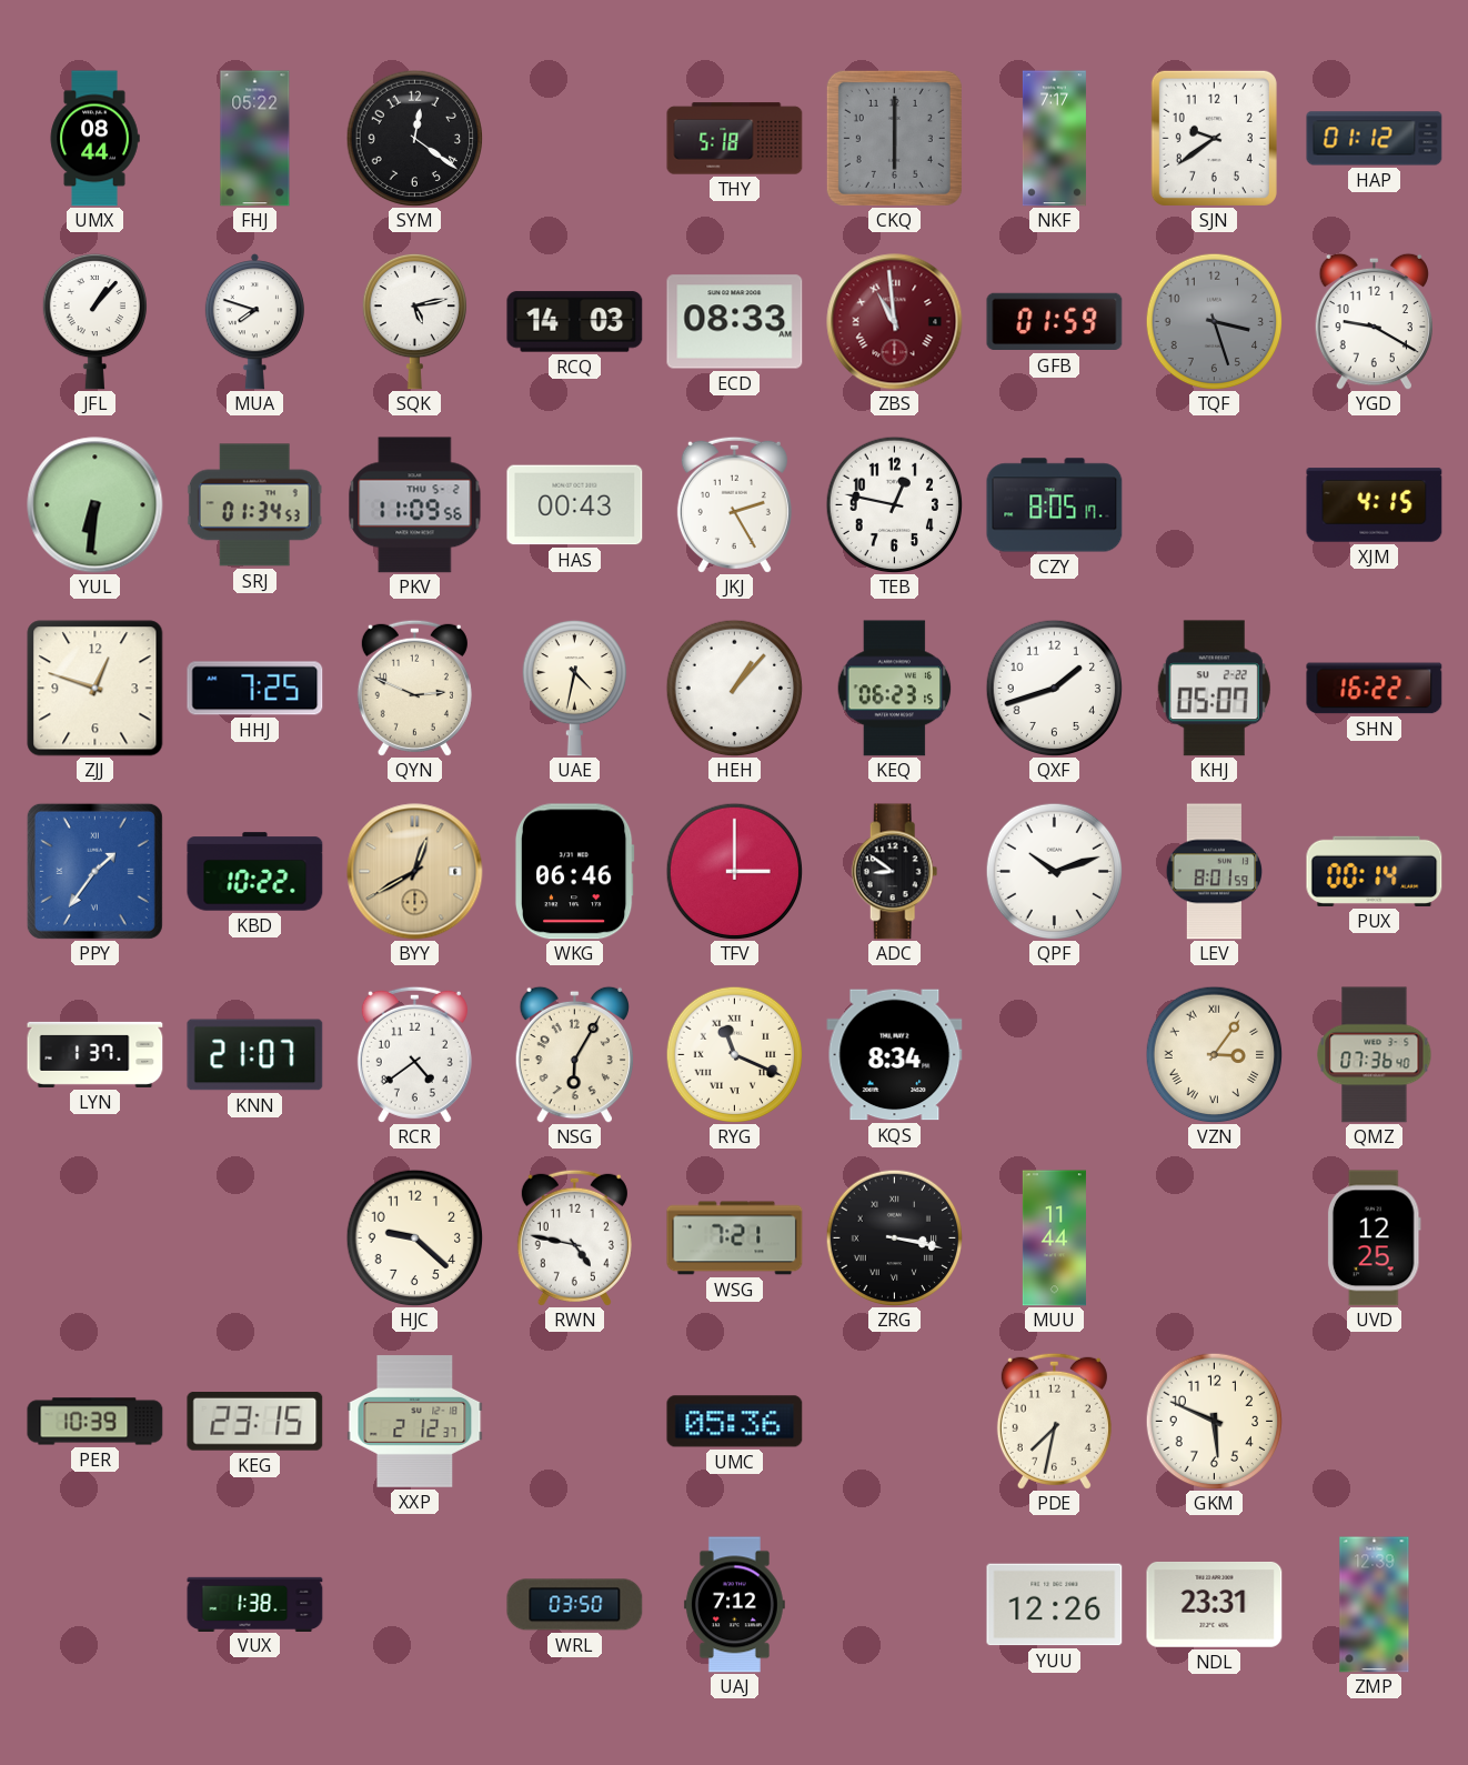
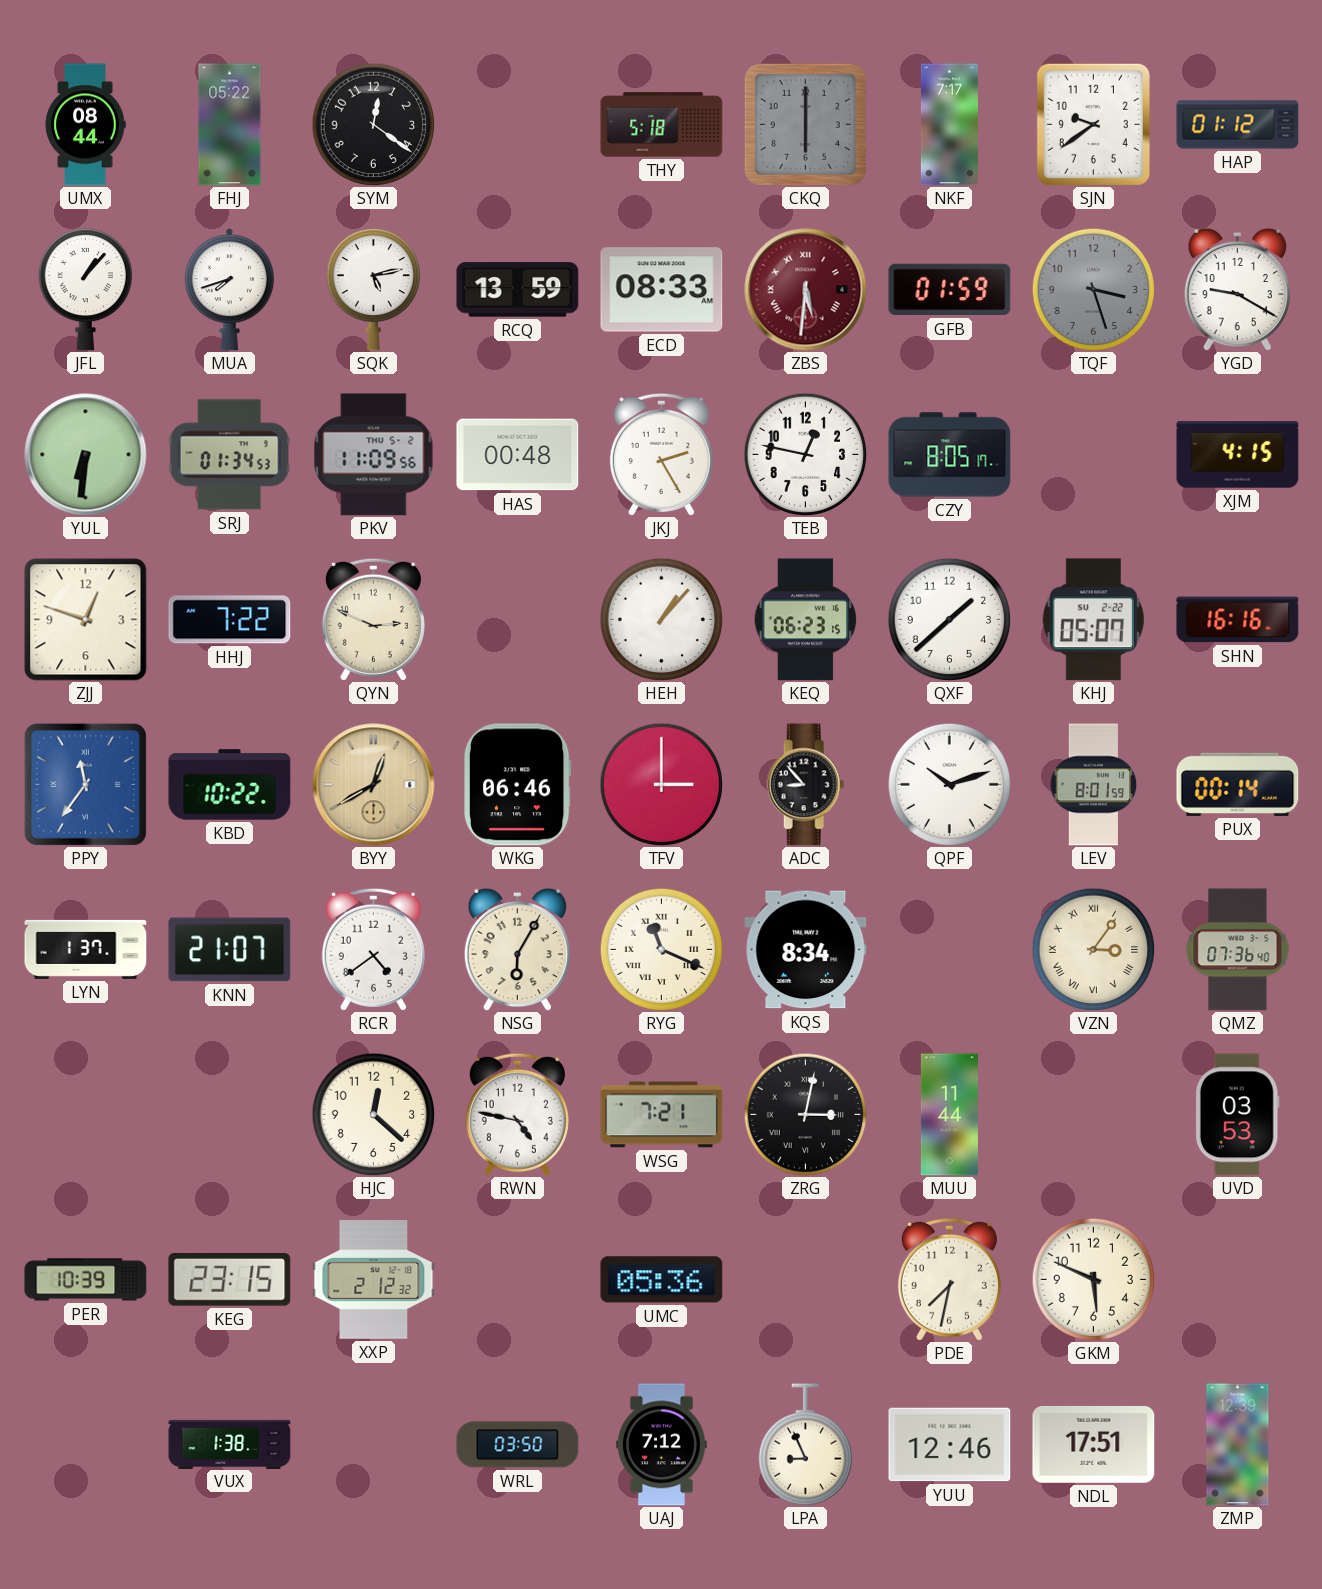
MUA: 7:48 -> 7:42 (229, 290)
RCQ: 14:03 -> 13:59 (518, 290)
ZBS: 10:59 -> 5:31 (806, 290)
HAS: 00:43 -> 00:48 (518, 455)
HHJ: 7:25 -> 7:22 (230, 620)
UAE: 4:32 -> none (574, 688)
QXF: 1:42 -> 1:38 (949, 619)
SHN: 16:22 -> 16:16 (1238, 620)
PPY: 1:36 -> 11:36 (85, 784)
ADC: 8:51 -> 8:53 (806, 785)
HJC: 9:22 -> 12:22 (373, 1114)
ZRG: 3:17 -> 3:02 (805, 1114)
UVD: 12:25 -> 03:53 (1237, 1115)
XXP: 2:12:37 -> 2:12:32 (374, 1280)
LPA: none -> 8:56 (805, 1445)
YUU: 12:26 -> 12:46 (950, 1445)
NDL: 23:31 -> 17:51 (1094, 1444)
